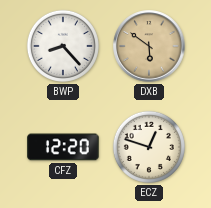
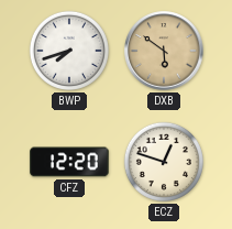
BWP: 8:23 -> 7:42 (69, 51)
